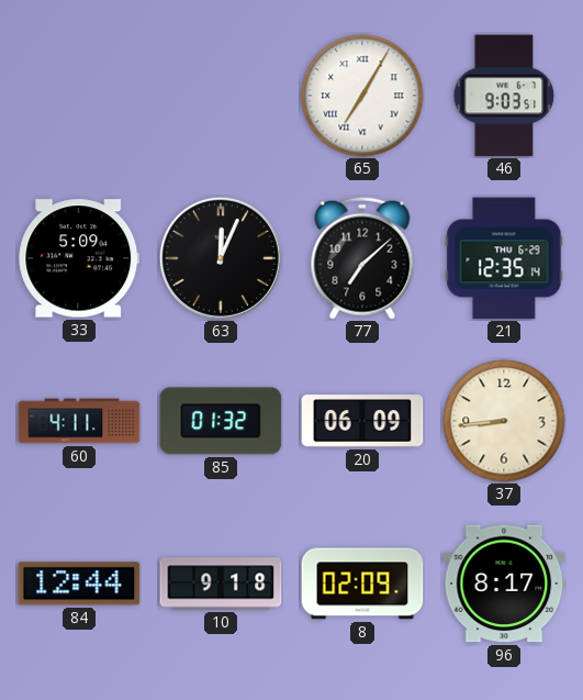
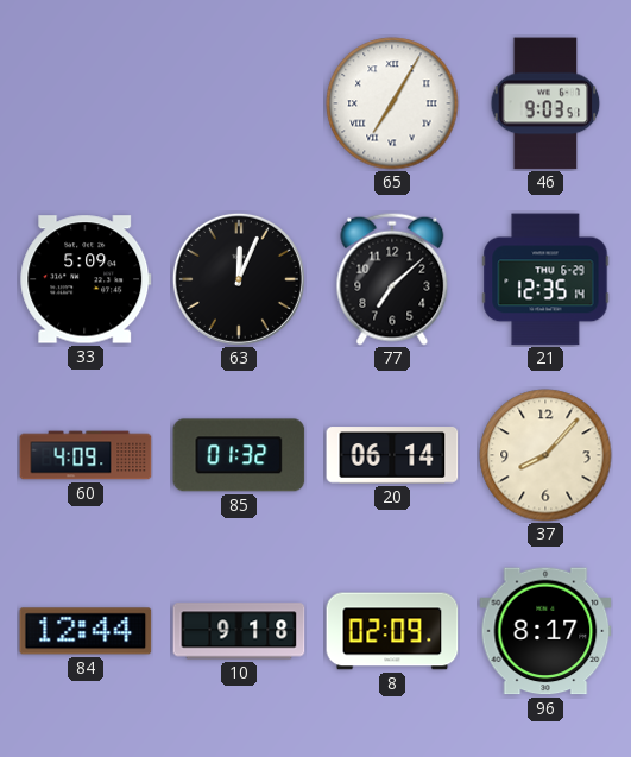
60: 4:11 -> 4:09 (86, 455)
20: 06:09 -> 06:14 (392, 455)
37: 8:44 -> 8:07 (545, 455)
